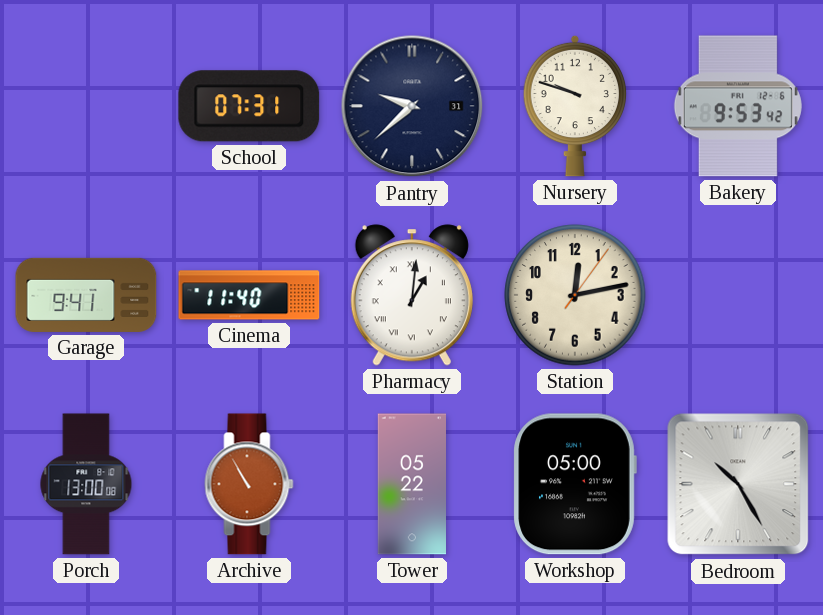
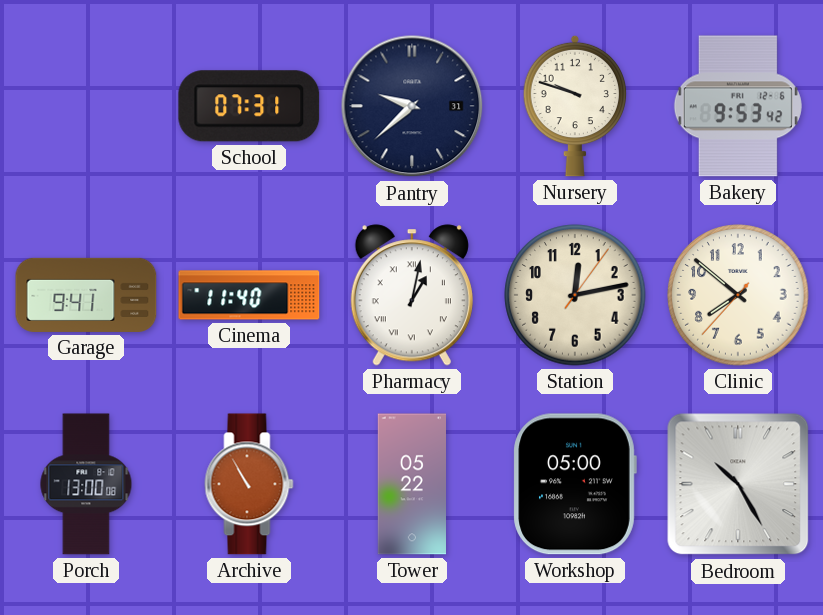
Pharmacy: 1:01 -> 1:02 (412, 295)
Clinic: none -> 7:51 (738, 295)
